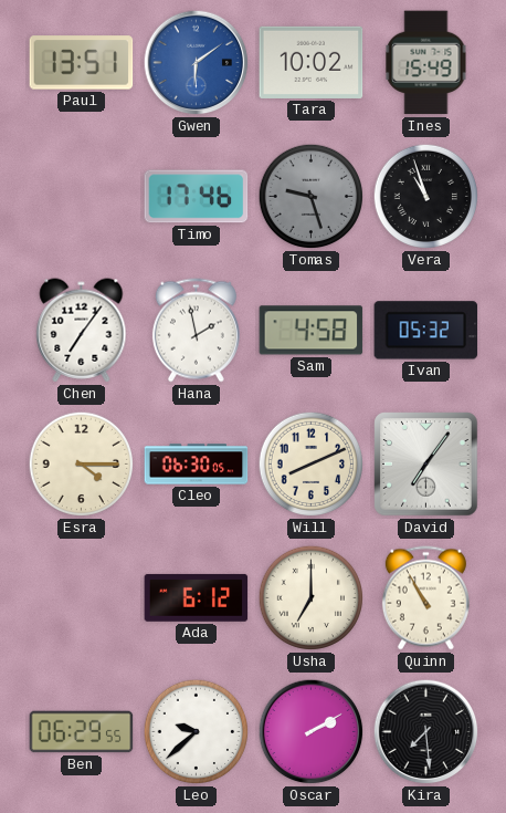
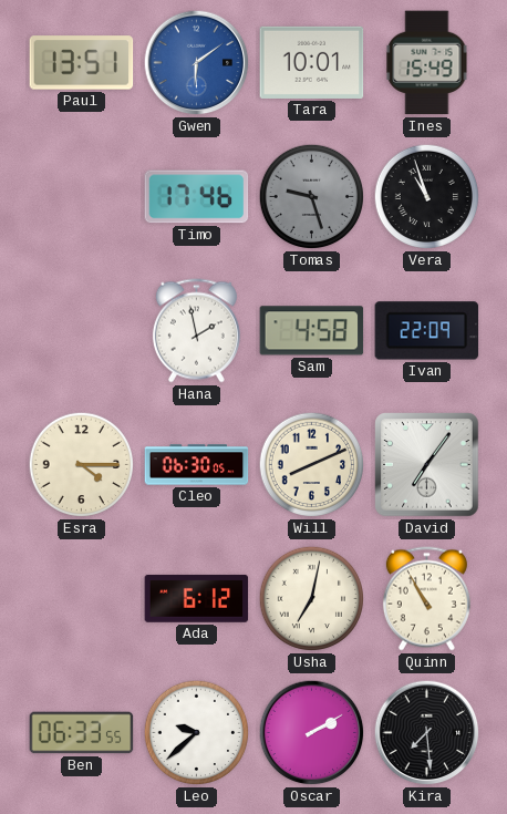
Tara: 10:02 -> 10:01 (312, 62)
Chen: 7:06 -> none (82, 331)
Ivan: 05:32 -> 22:09 (427, 331)
Usha: 7:00 -> 7:02 (312, 599)
Ben: 06:29 -> 06:33 (82, 733)
